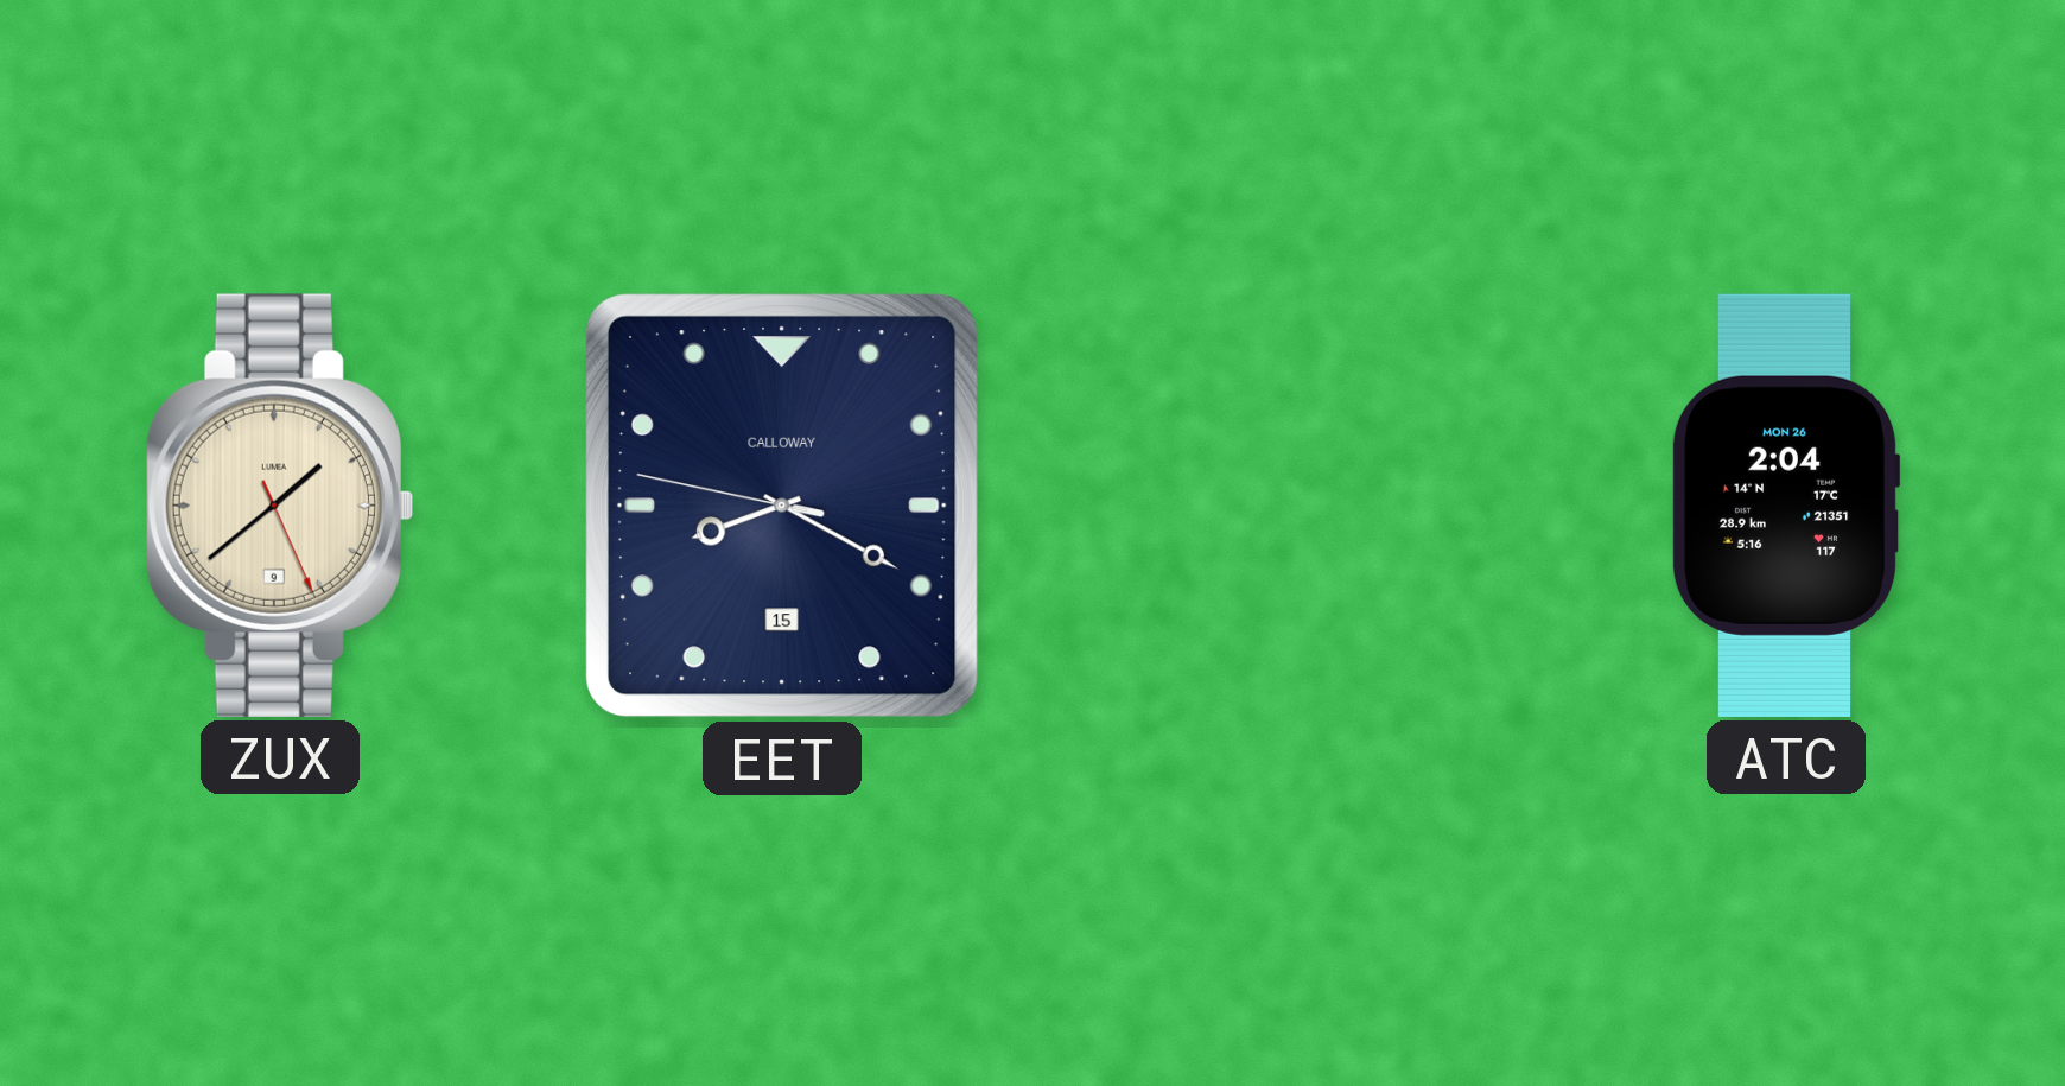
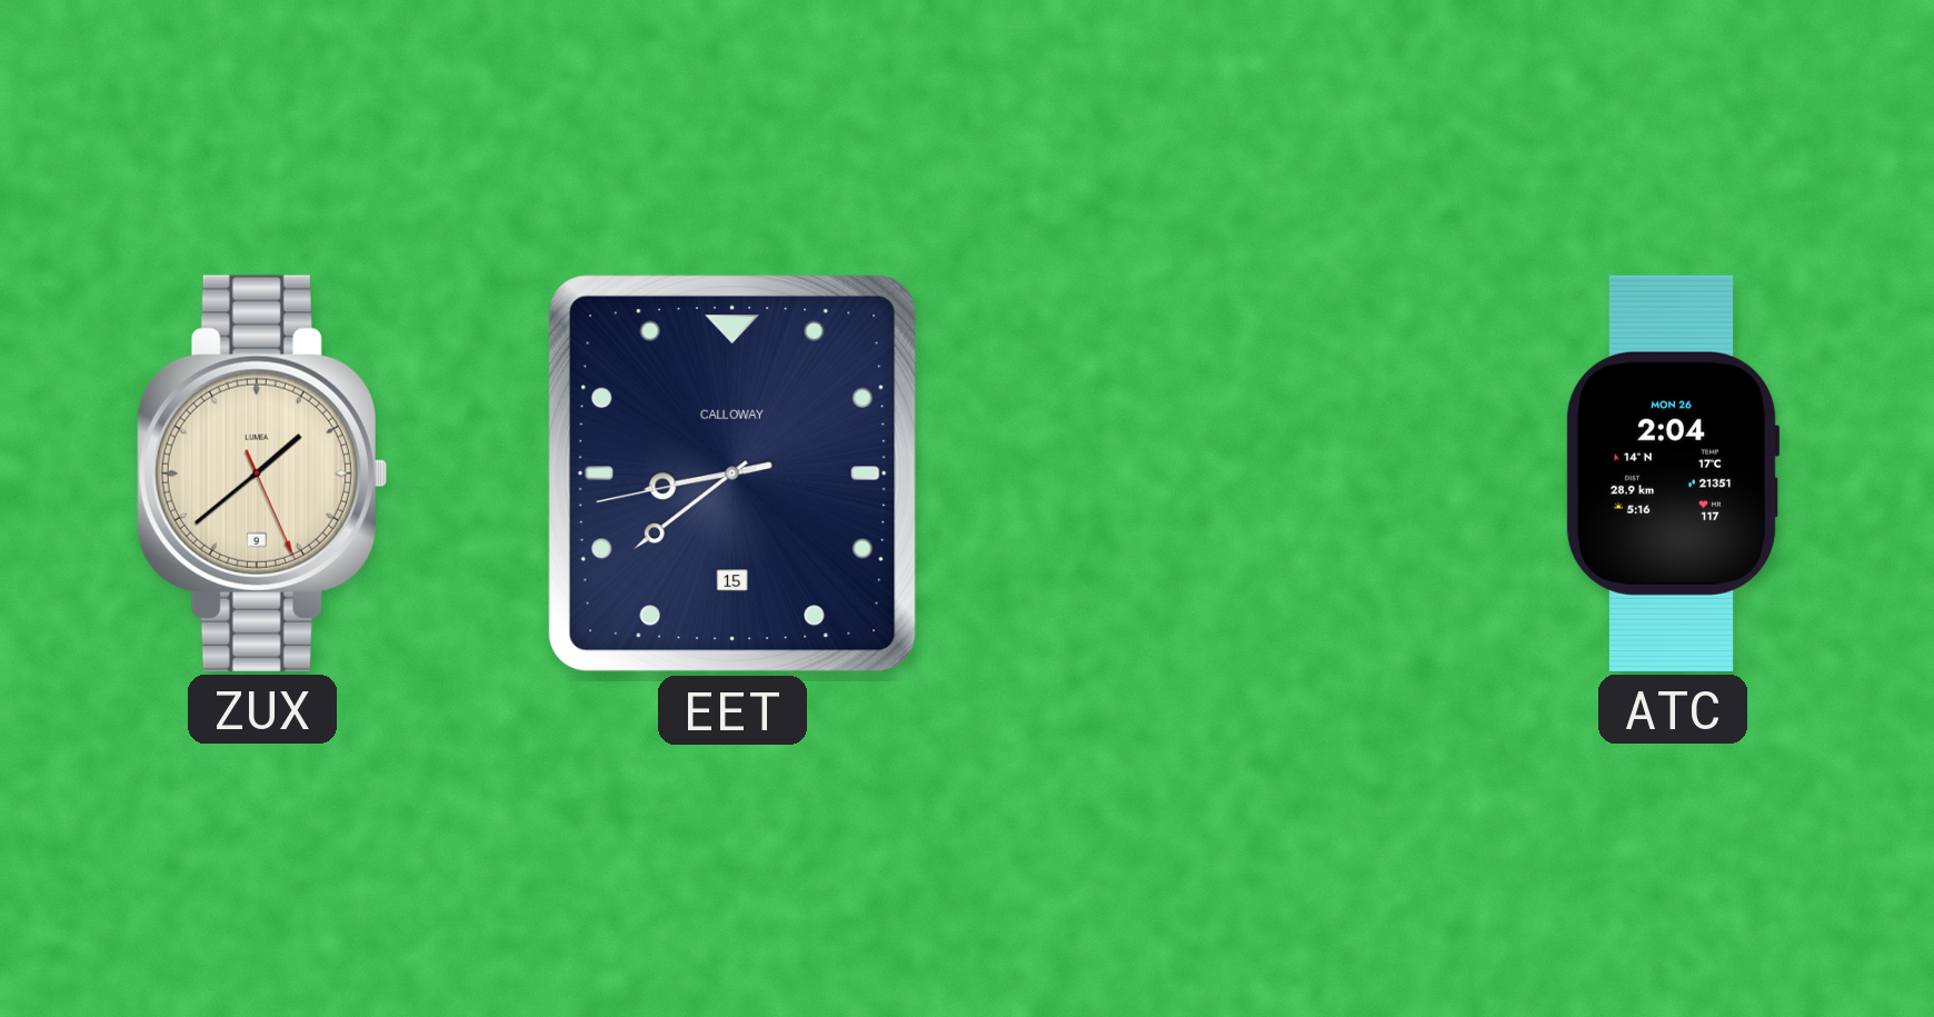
EET: 8:19 -> 8:38 (732, 473)
